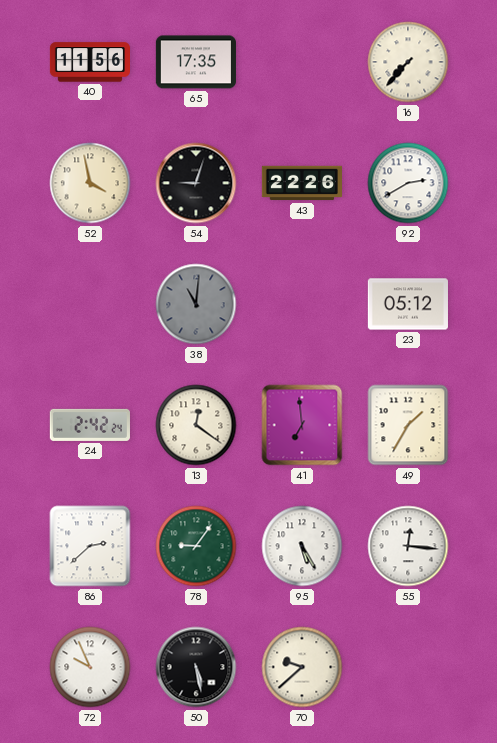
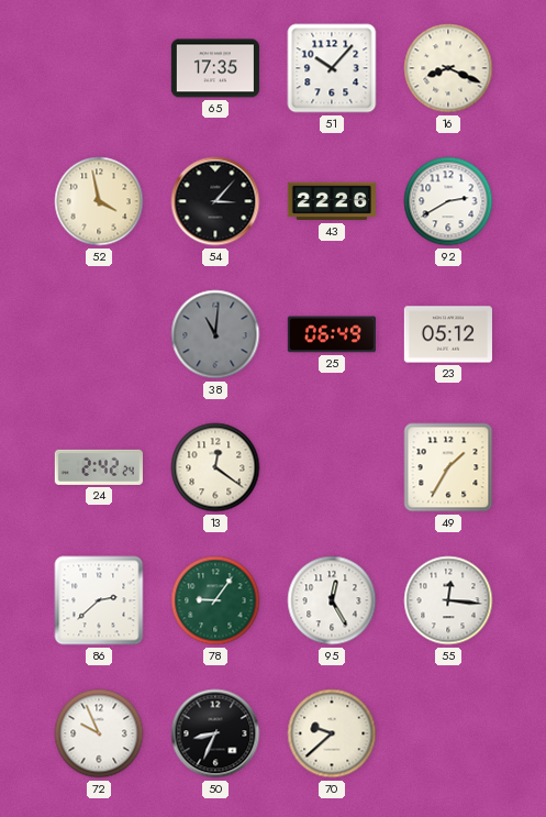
40: 11:56 -> none (89, 62)
51: none -> 10:07 (332, 68)
16: 7:37 -> 8:19 (448, 68)
54: 9:03 -> 3:07 (215, 201)
25: none -> 06:49 (332, 334)
41: 6:59 -> none (302, 425)
95: 5:25 -> 12:25 (332, 600)
50: 5:28 -> 8:34 (215, 733)
